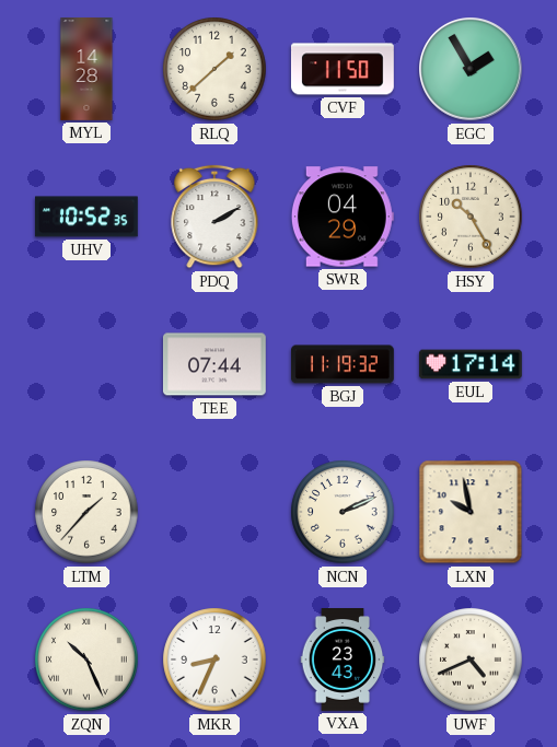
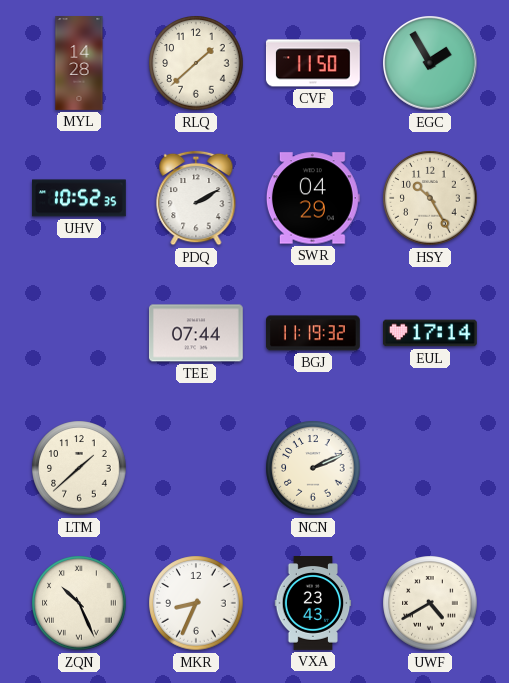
LTM: 1:37 -> 1:38 (79, 468)
LXN: 9:58 -> none (471, 512)
UWF: 4:41 -> 4:40 (430, 603)
